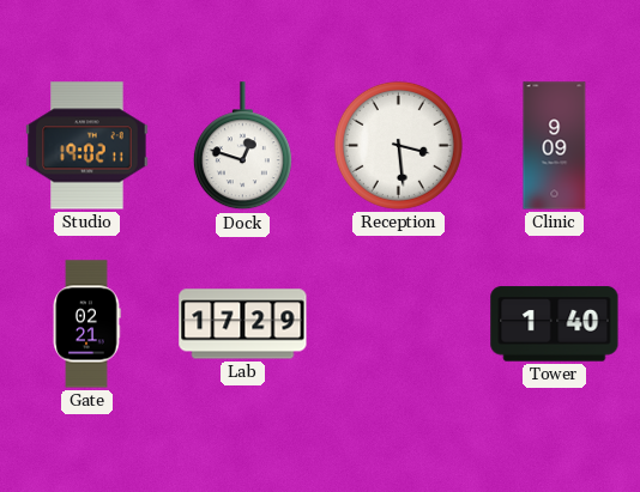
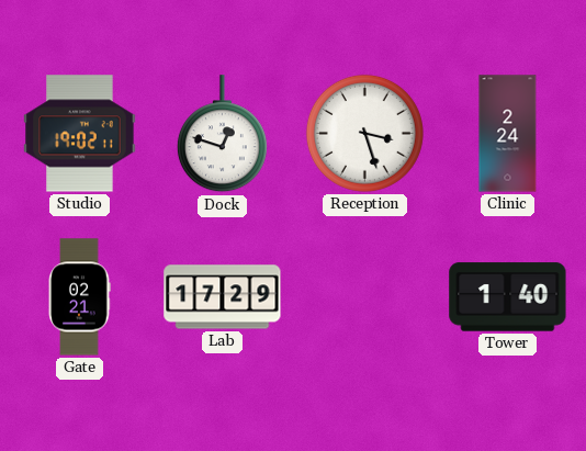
Reception: 3:29 -> 3:27 (364, 133)
Clinic: 9:09 -> 2:24 (508, 134)
